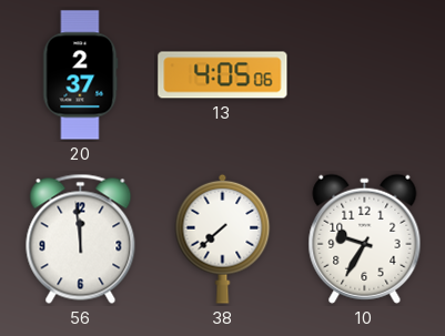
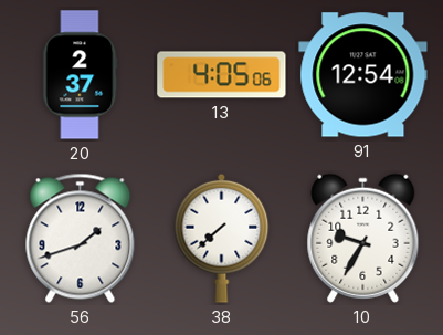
91: none -> 12:54 (363, 75)
56: 11:59 -> 1:42 (81, 238)
